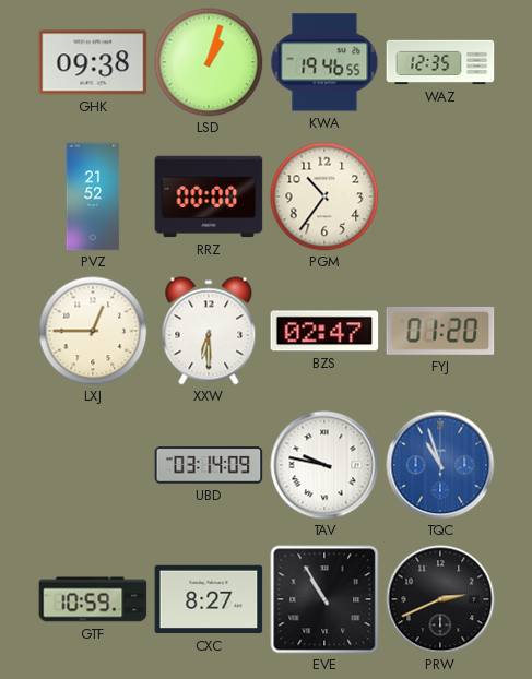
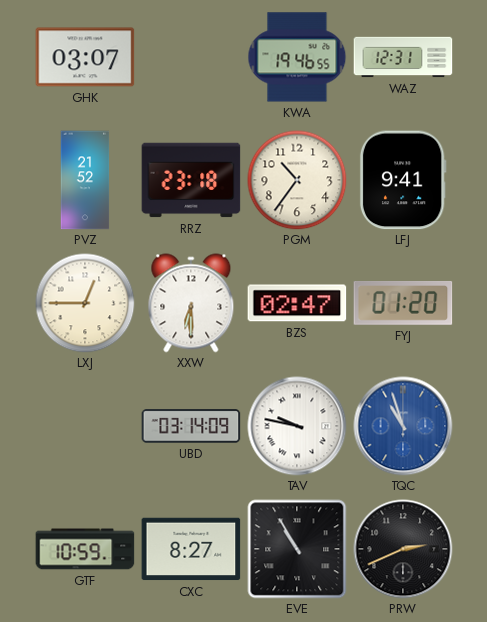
GHK: 09:38 -> 03:07 (85, 57)
LSD: 1:03 -> none (209, 62)
WAZ: 12:35 -> 12:31 (403, 57)
RRZ: 00:00 -> 23:18 (191, 180)
LFJ: none -> 9:41 (403, 180)
